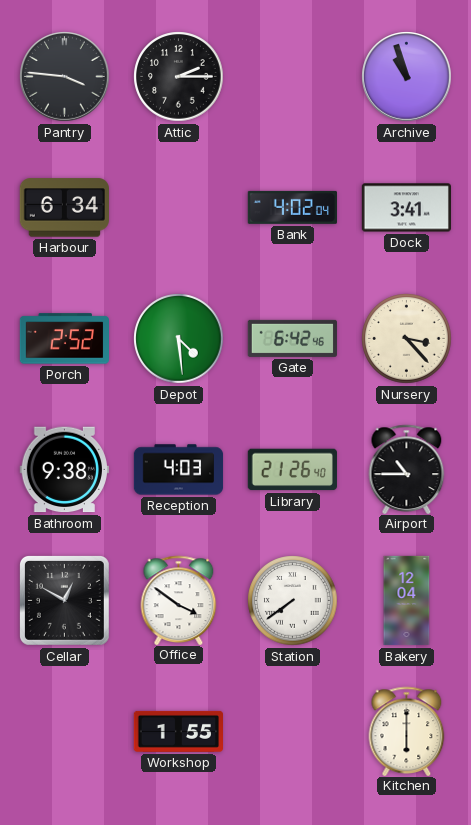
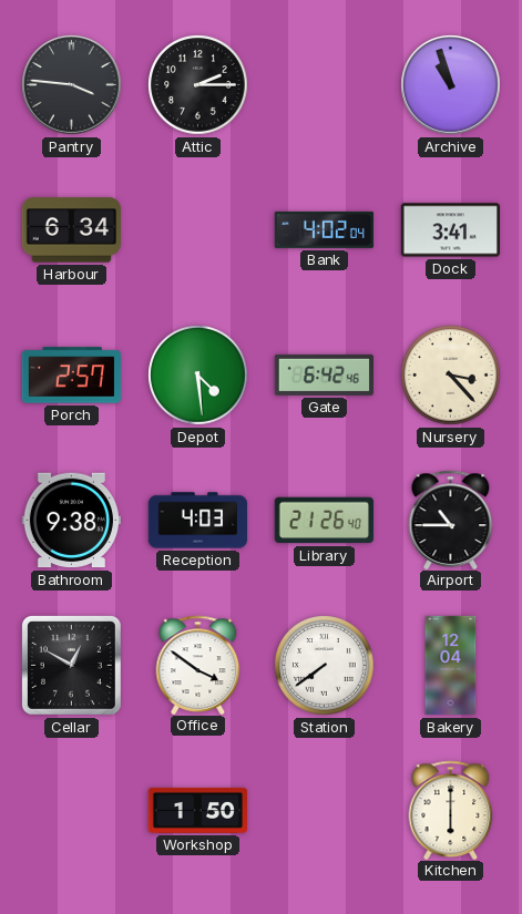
Porch: 2:52 -> 2:57 (71, 376)
Workshop: 1:55 -> 1:50 (197, 810)
